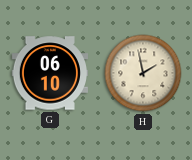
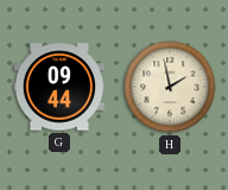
G: 06:10 -> 09:44 (58, 87)
